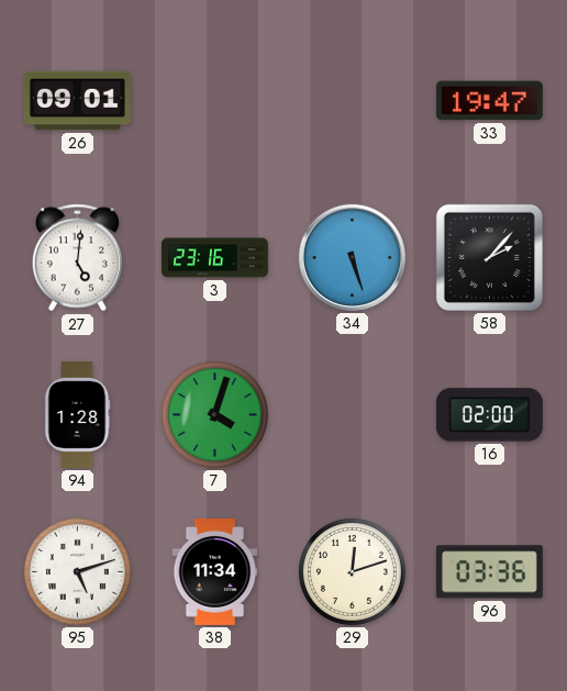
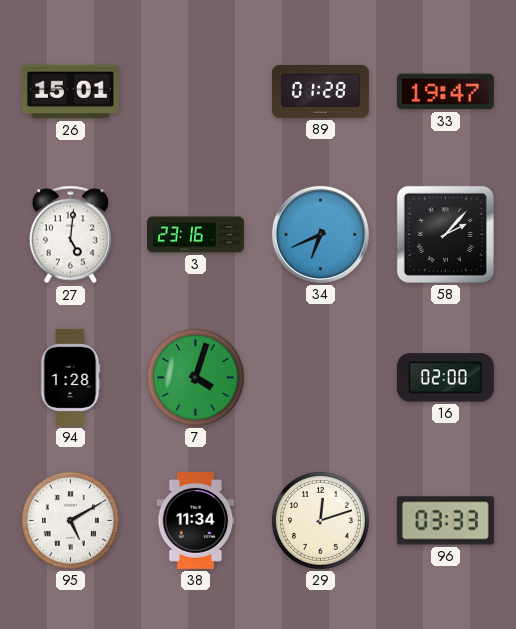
26: 09:01 -> 15:01 (70, 92)
89: none -> 01:28 (320, 91)
34: 5:27 -> 6:41 (320, 234)
95: 5:12 -> 5:10 (70, 520)
96: 03:36 -> 03:33 (445, 521)
